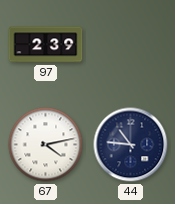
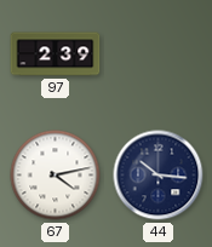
44: 10:46 -> 10:16 (159, 176)
